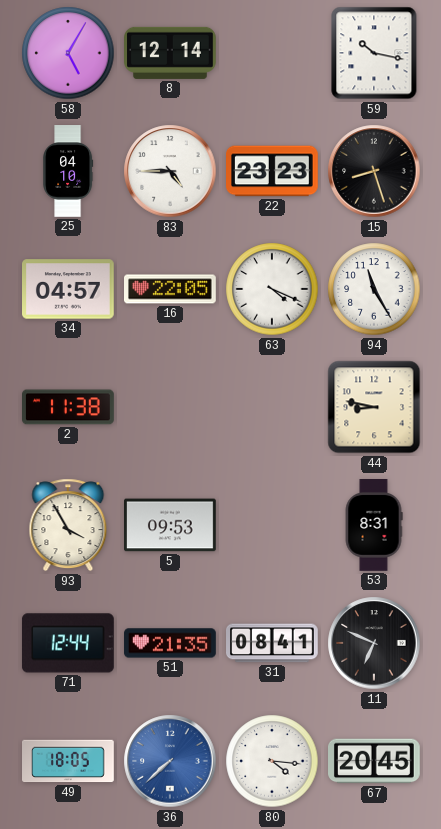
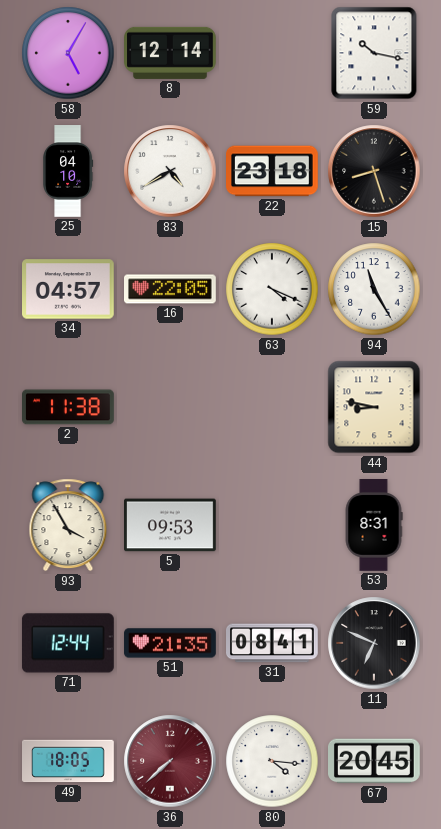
83: 4:45 -> 4:40 (170, 171)
22: 23:23 -> 23:18 (273, 171)
36 dial: blue -> burgundy (170, 761)
